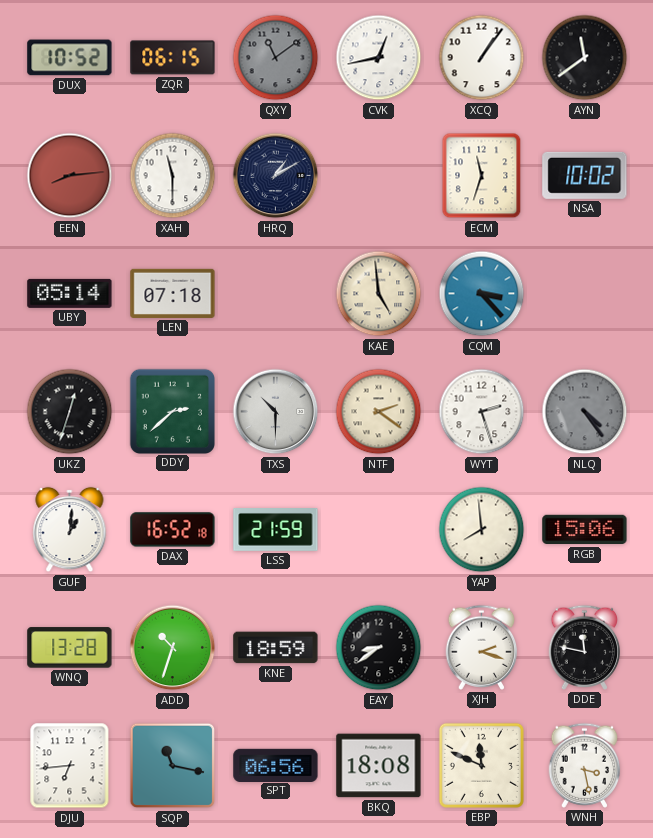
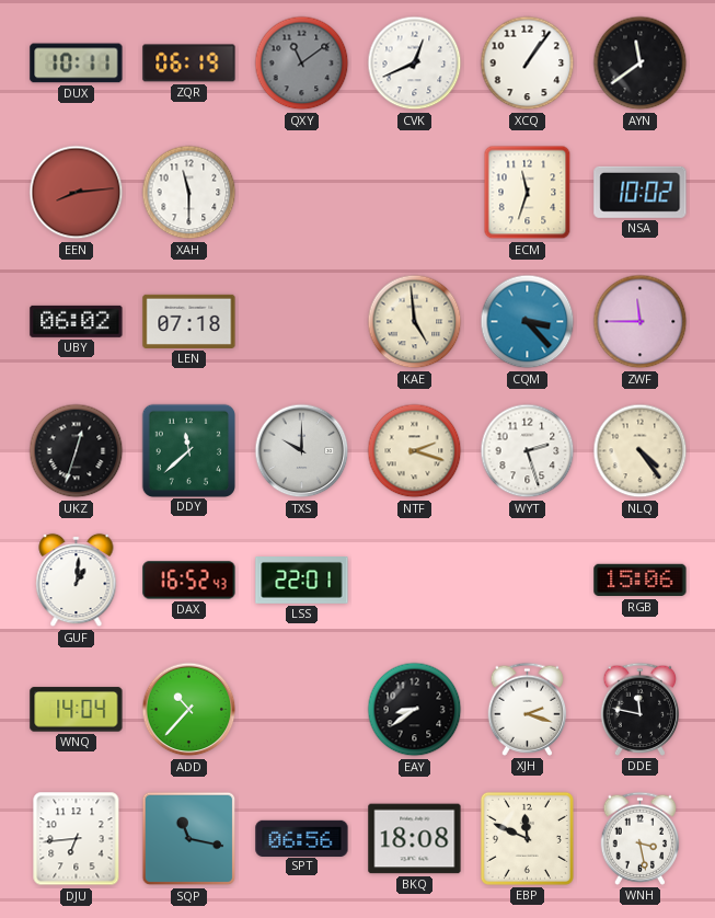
DUX: 10:52 -> 10:11 (77, 64)
ZQR: 06:15 -> 06:19 (189, 64)
CVK: 12:43 -> 12:41 (415, 64)
HRQ: 1:10 -> none (276, 176)
UBY: 05:14 -> 06:02 (77, 321)
ZWF: none -> 11:45 (641, 322)
DDY: 2:38 -> 11:38 (188, 450)
TXS: 10:30 -> 10:00 (302, 451)
NTF: 2:21 -> 2:18 (415, 451)
NLQ dial: grey -> cream (641, 451)
DAX: 16:52:18 -> 16:52:43 (189, 581)
LSS: 21:59 -> 22:01 (302, 581)
YAP: 7:59 -> none (482, 530)
WNQ: 13:28 -> 14:04 (77, 710)
ADD: 10:33 -> 10:37 (189, 710)
KNE: 18:59 -> none (276, 648)
